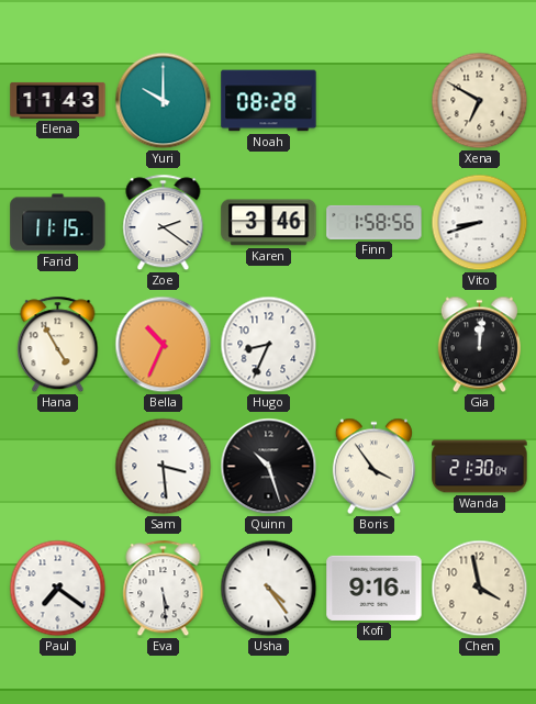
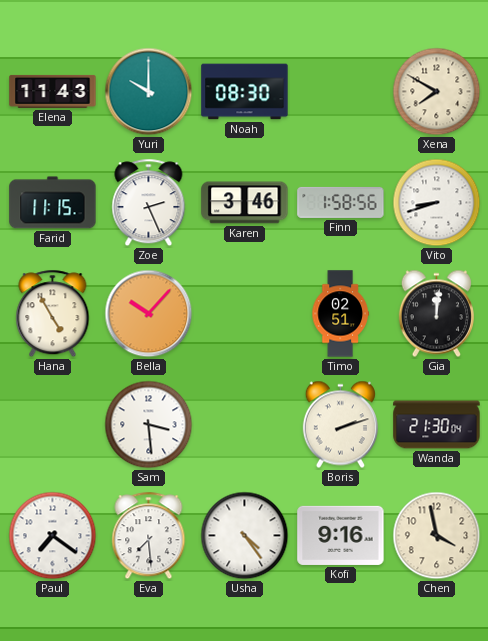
Noah: 08:28 -> 08:30 (245, 92)
Xena: 6:50 -> 7:50 (437, 92)
Zoe: 2:21 -> 2:26 (149, 203)
Bella: 10:34 -> 10:07 (149, 314)
Hugo: 8:34 -> none (269, 345)
Timo: none -> 02:51 (340, 314)
Quinn: 10:27 -> none (269, 467)
Boris: 3:54 -> 2:12 (340, 425)
Eva: 5:29 -> 7:29 (149, 536)
